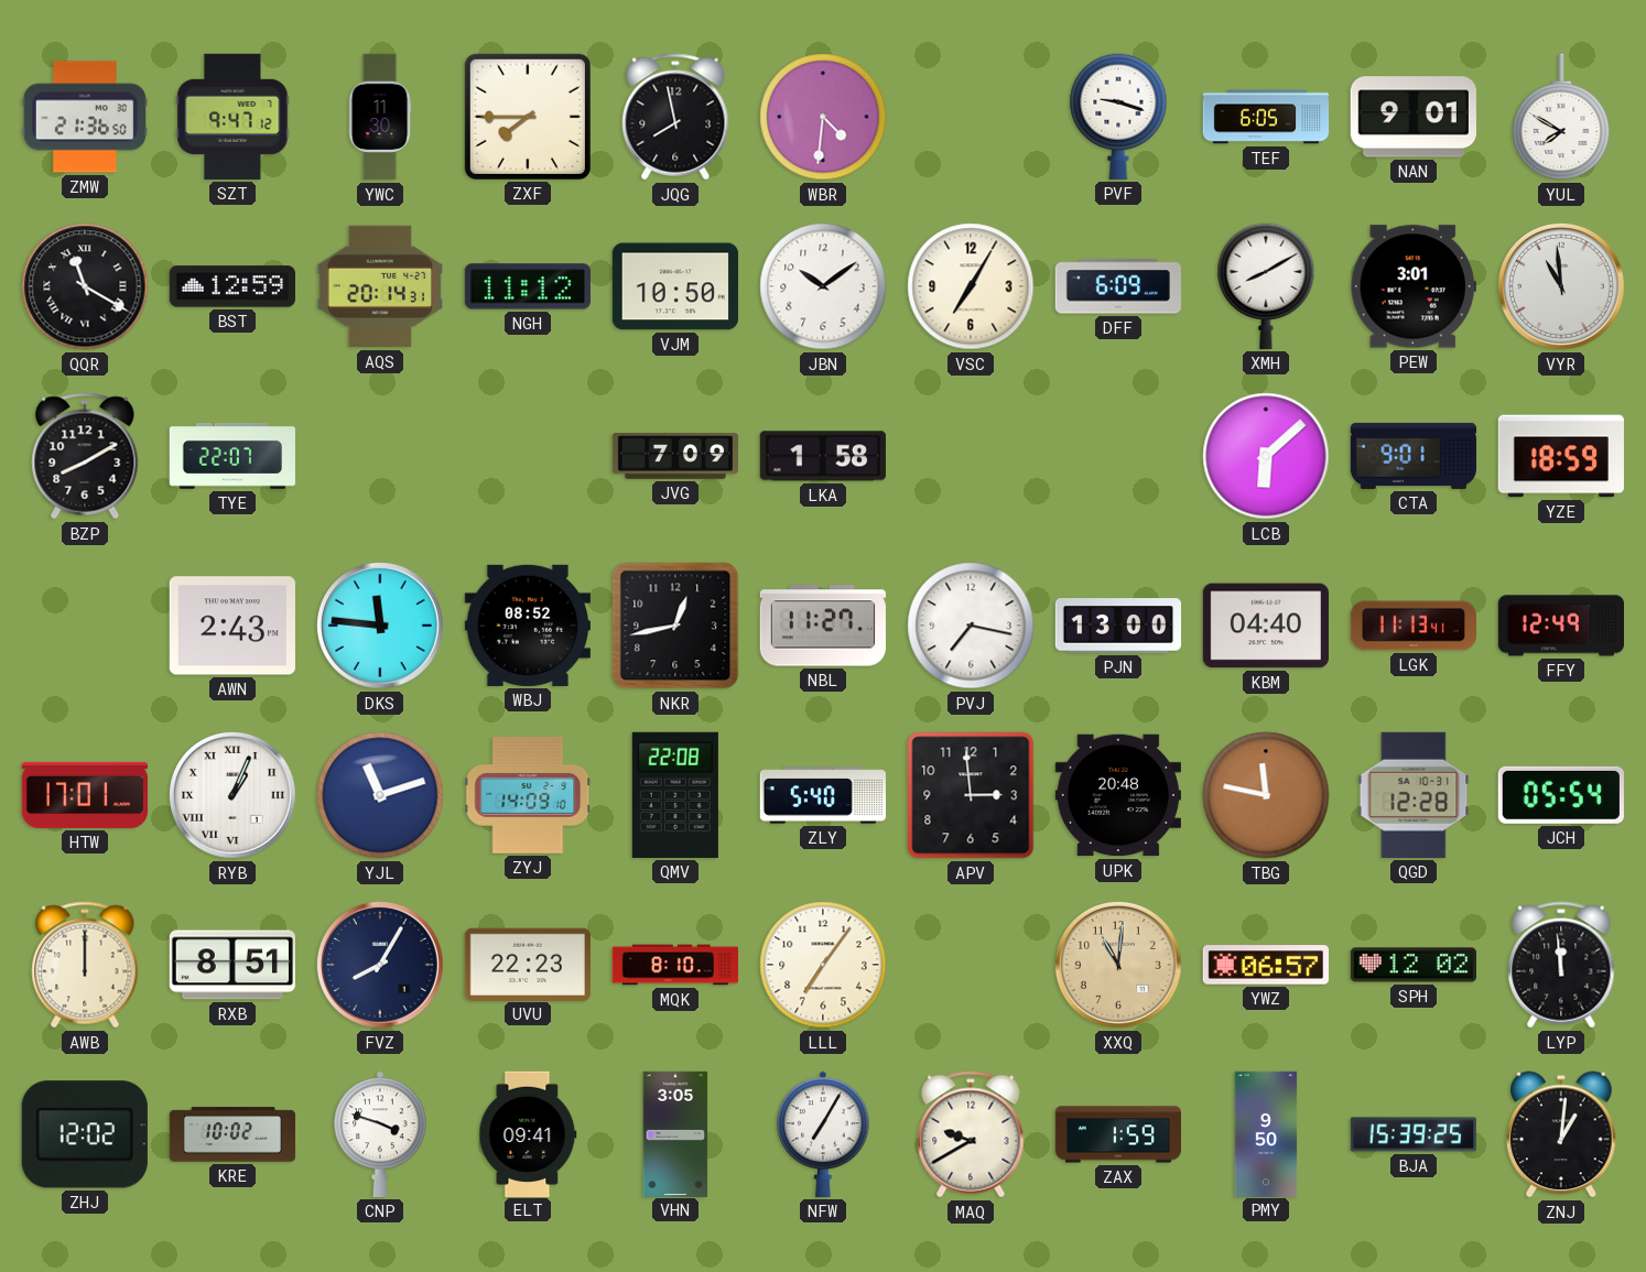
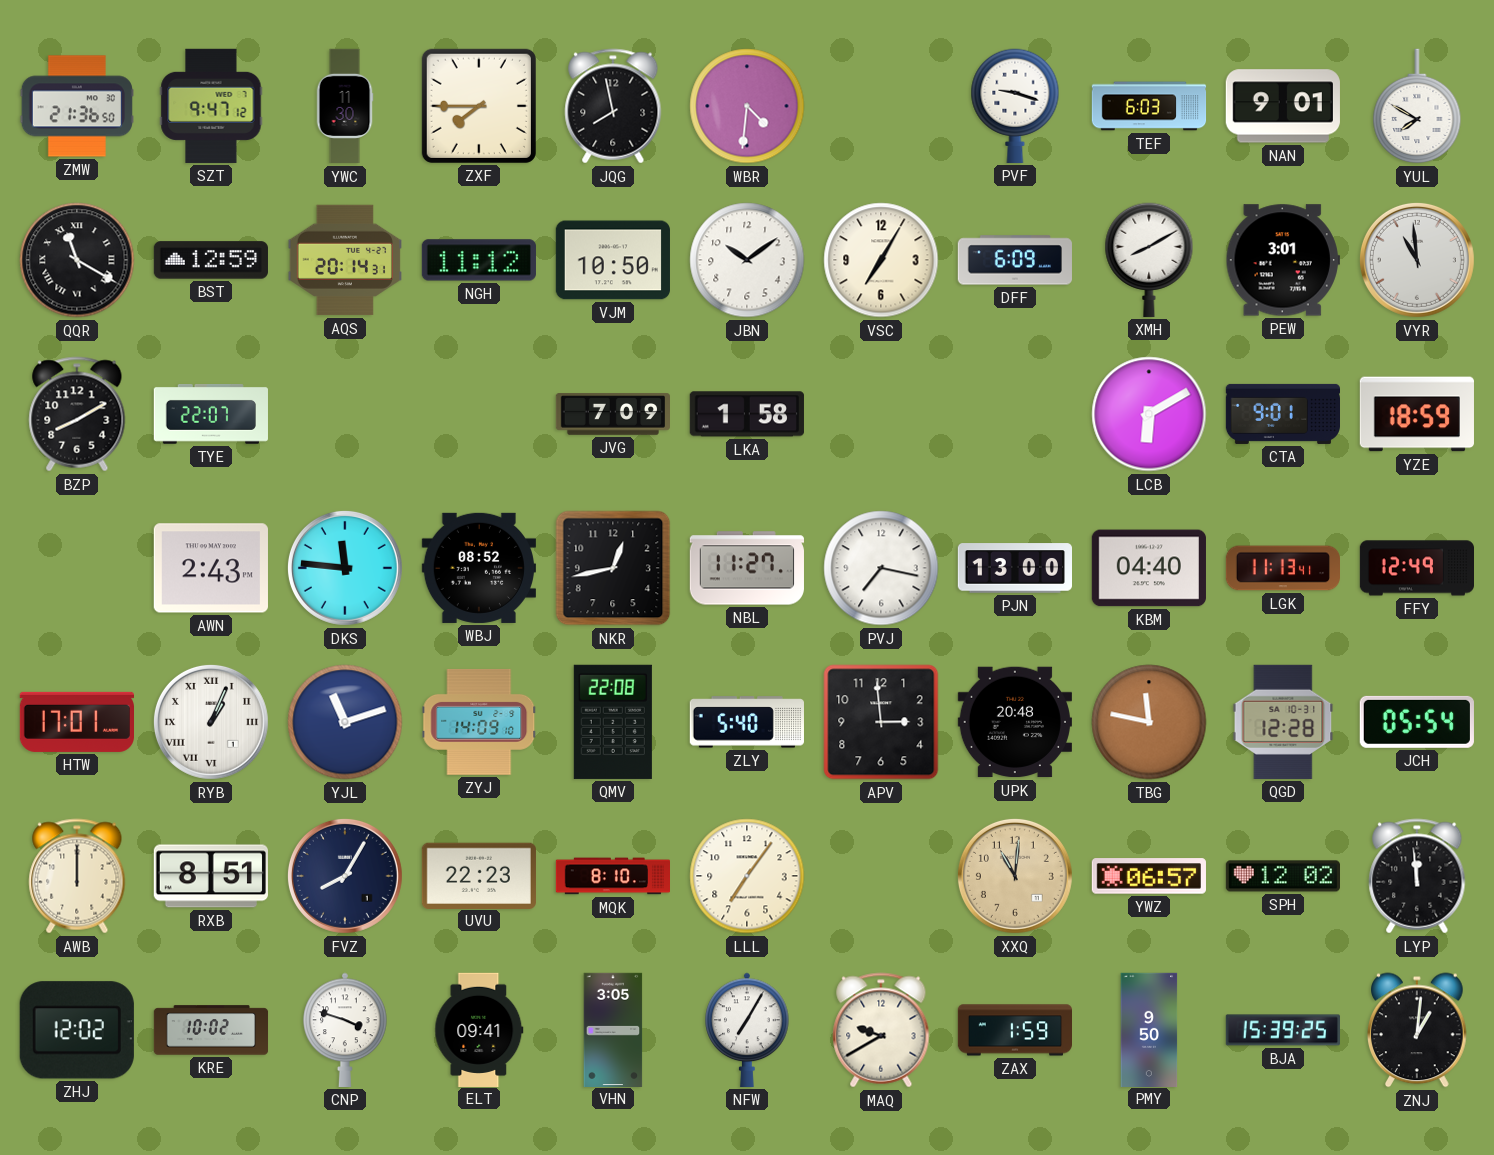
TEF: 6:05 -> 6:03 (1149, 106)
LCB: 6:08 -> 6:10 (1149, 414)
